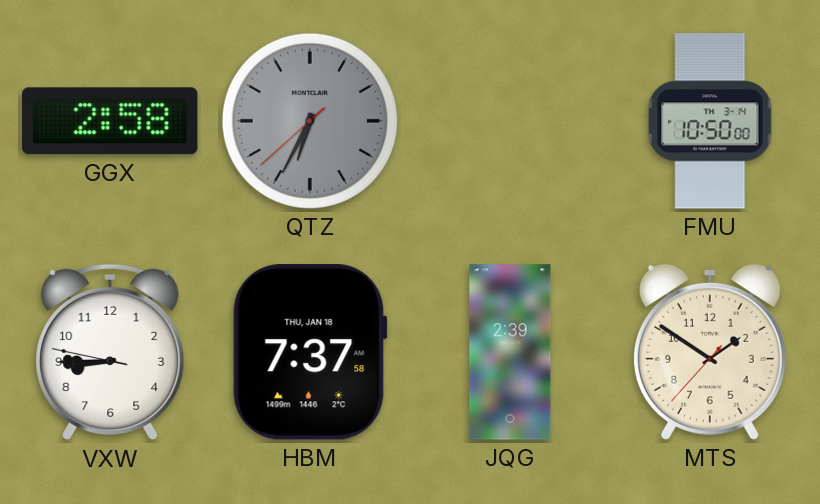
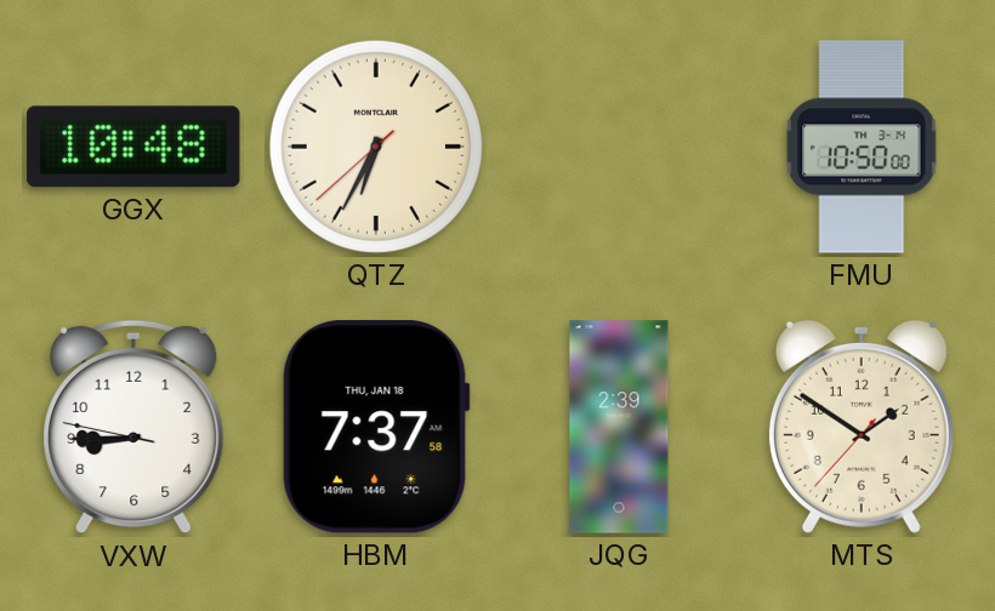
GGX: 2:58 -> 10:48 (133, 147)
QTZ dial: grey -> cream (376, 147)
